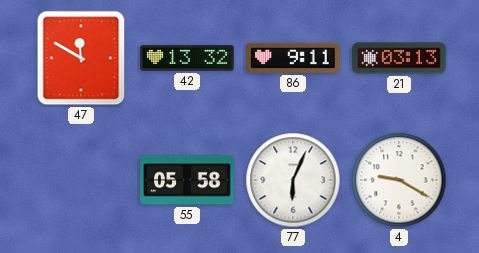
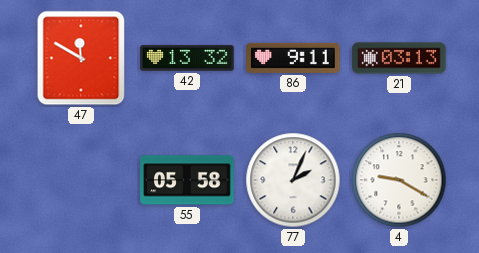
77: 6:04 -> 2:04 (293, 180)
